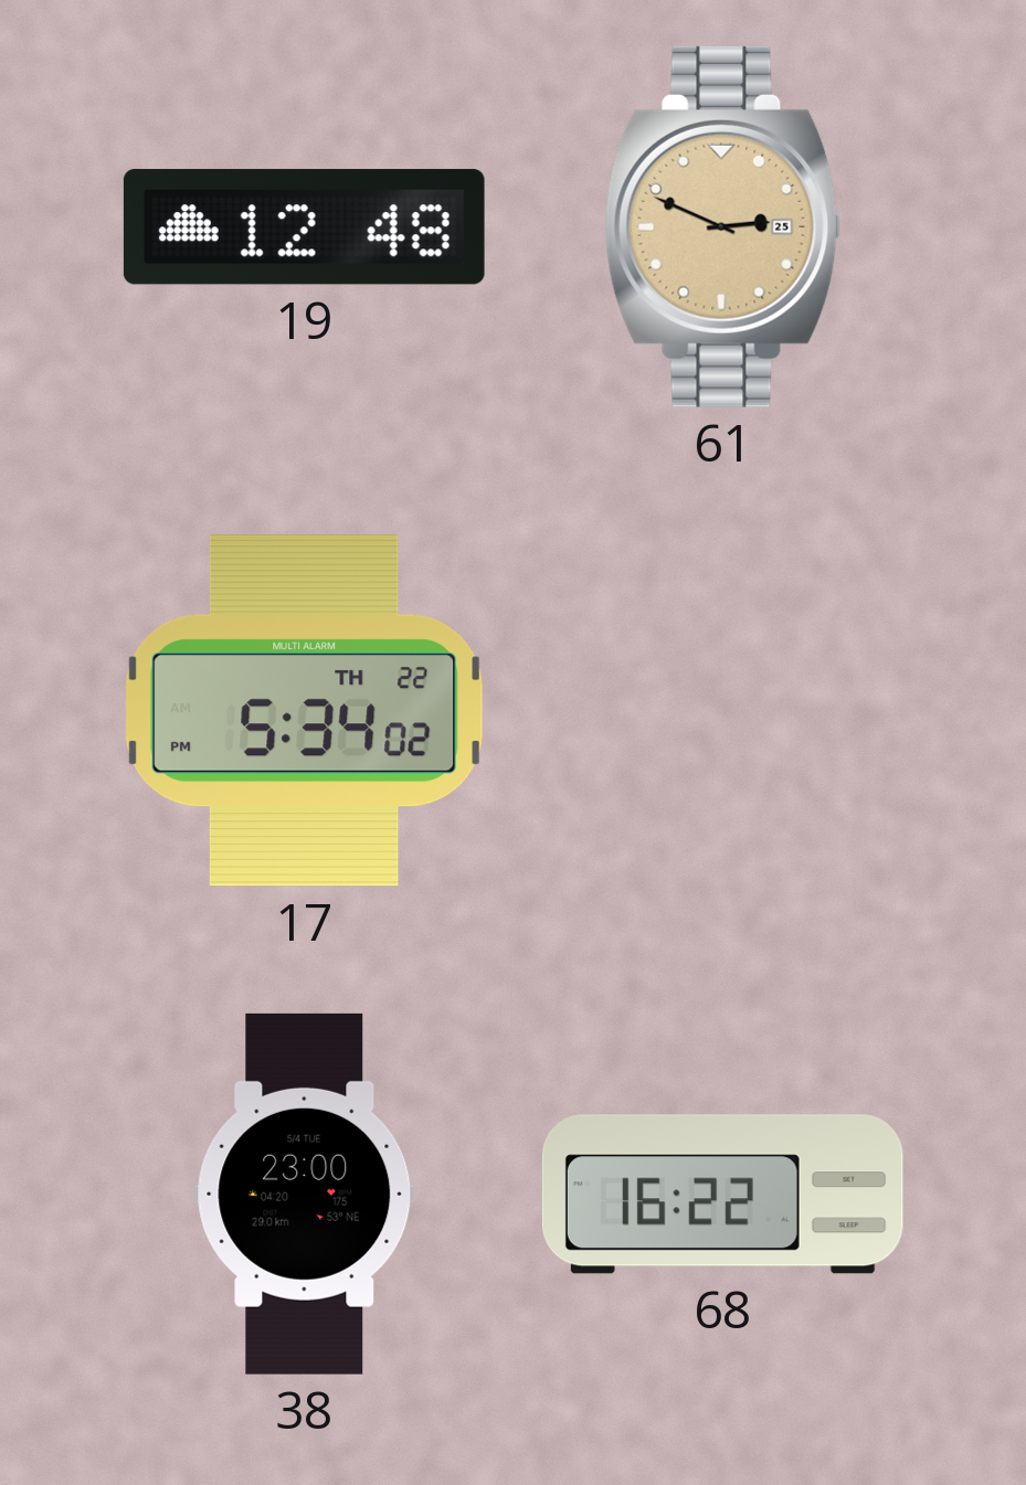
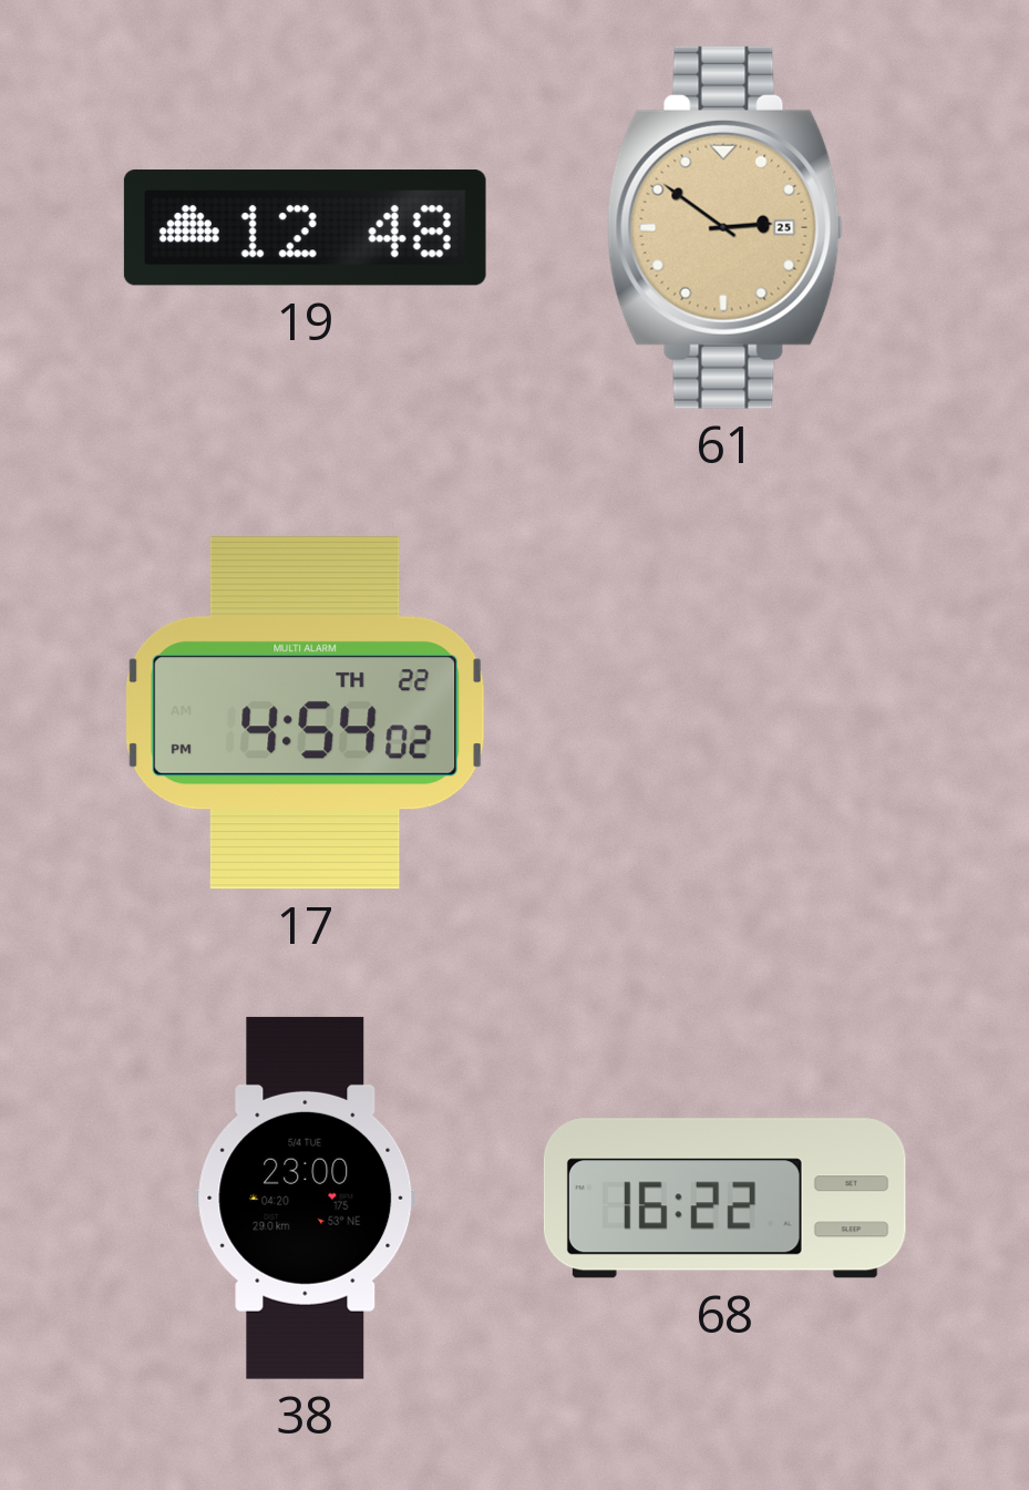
61: 2:49 -> 2:51 (724, 227)
17: 5:34 -> 4:54 (306, 713)
